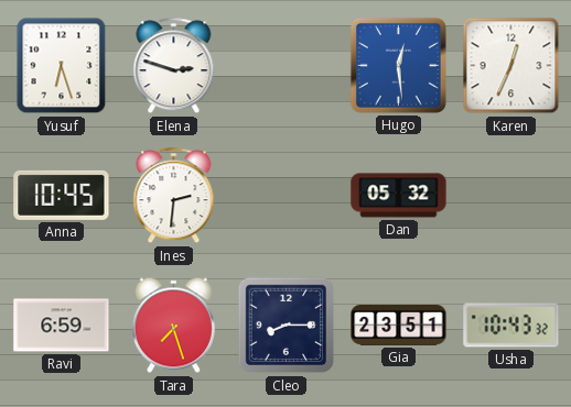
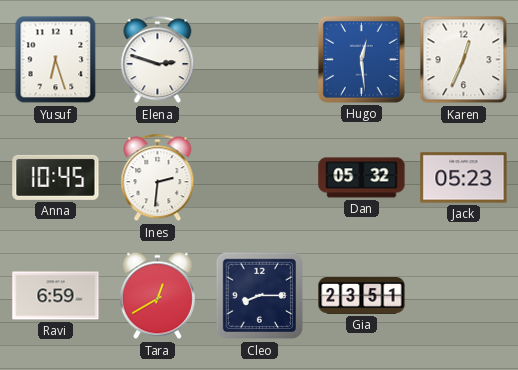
Jack: none -> 05:23 (464, 178)
Tara: 7:27 -> 12:40 (157, 296)
Usha: 10:43 -> none (511, 326)
